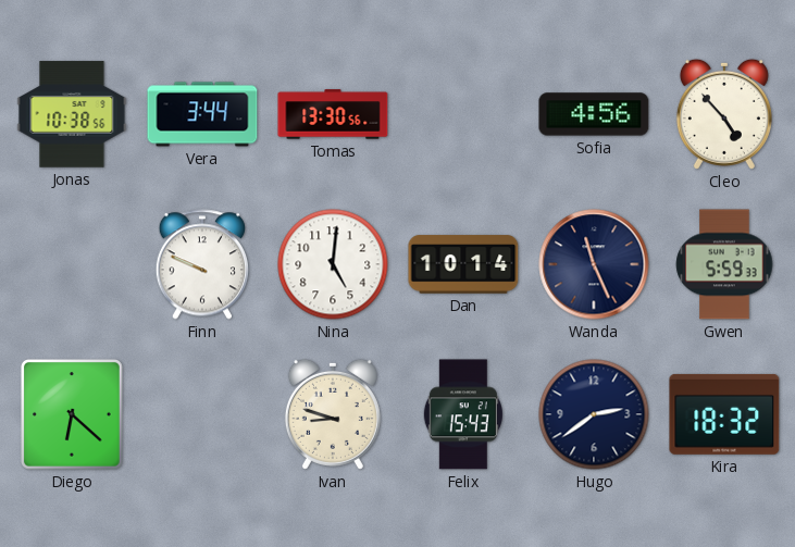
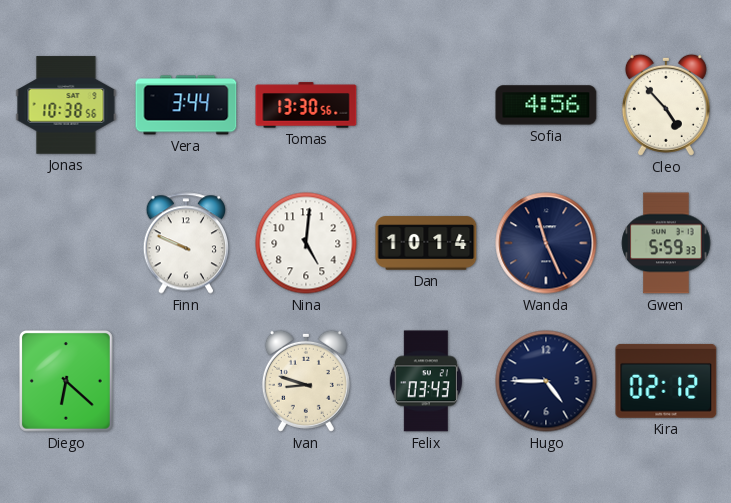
Felix: 15:43 -> 03:43 (426, 381)
Hugo: 2:39 -> 4:45 (546, 381)
Kira: 18:32 -> 02:12 (666, 381)
